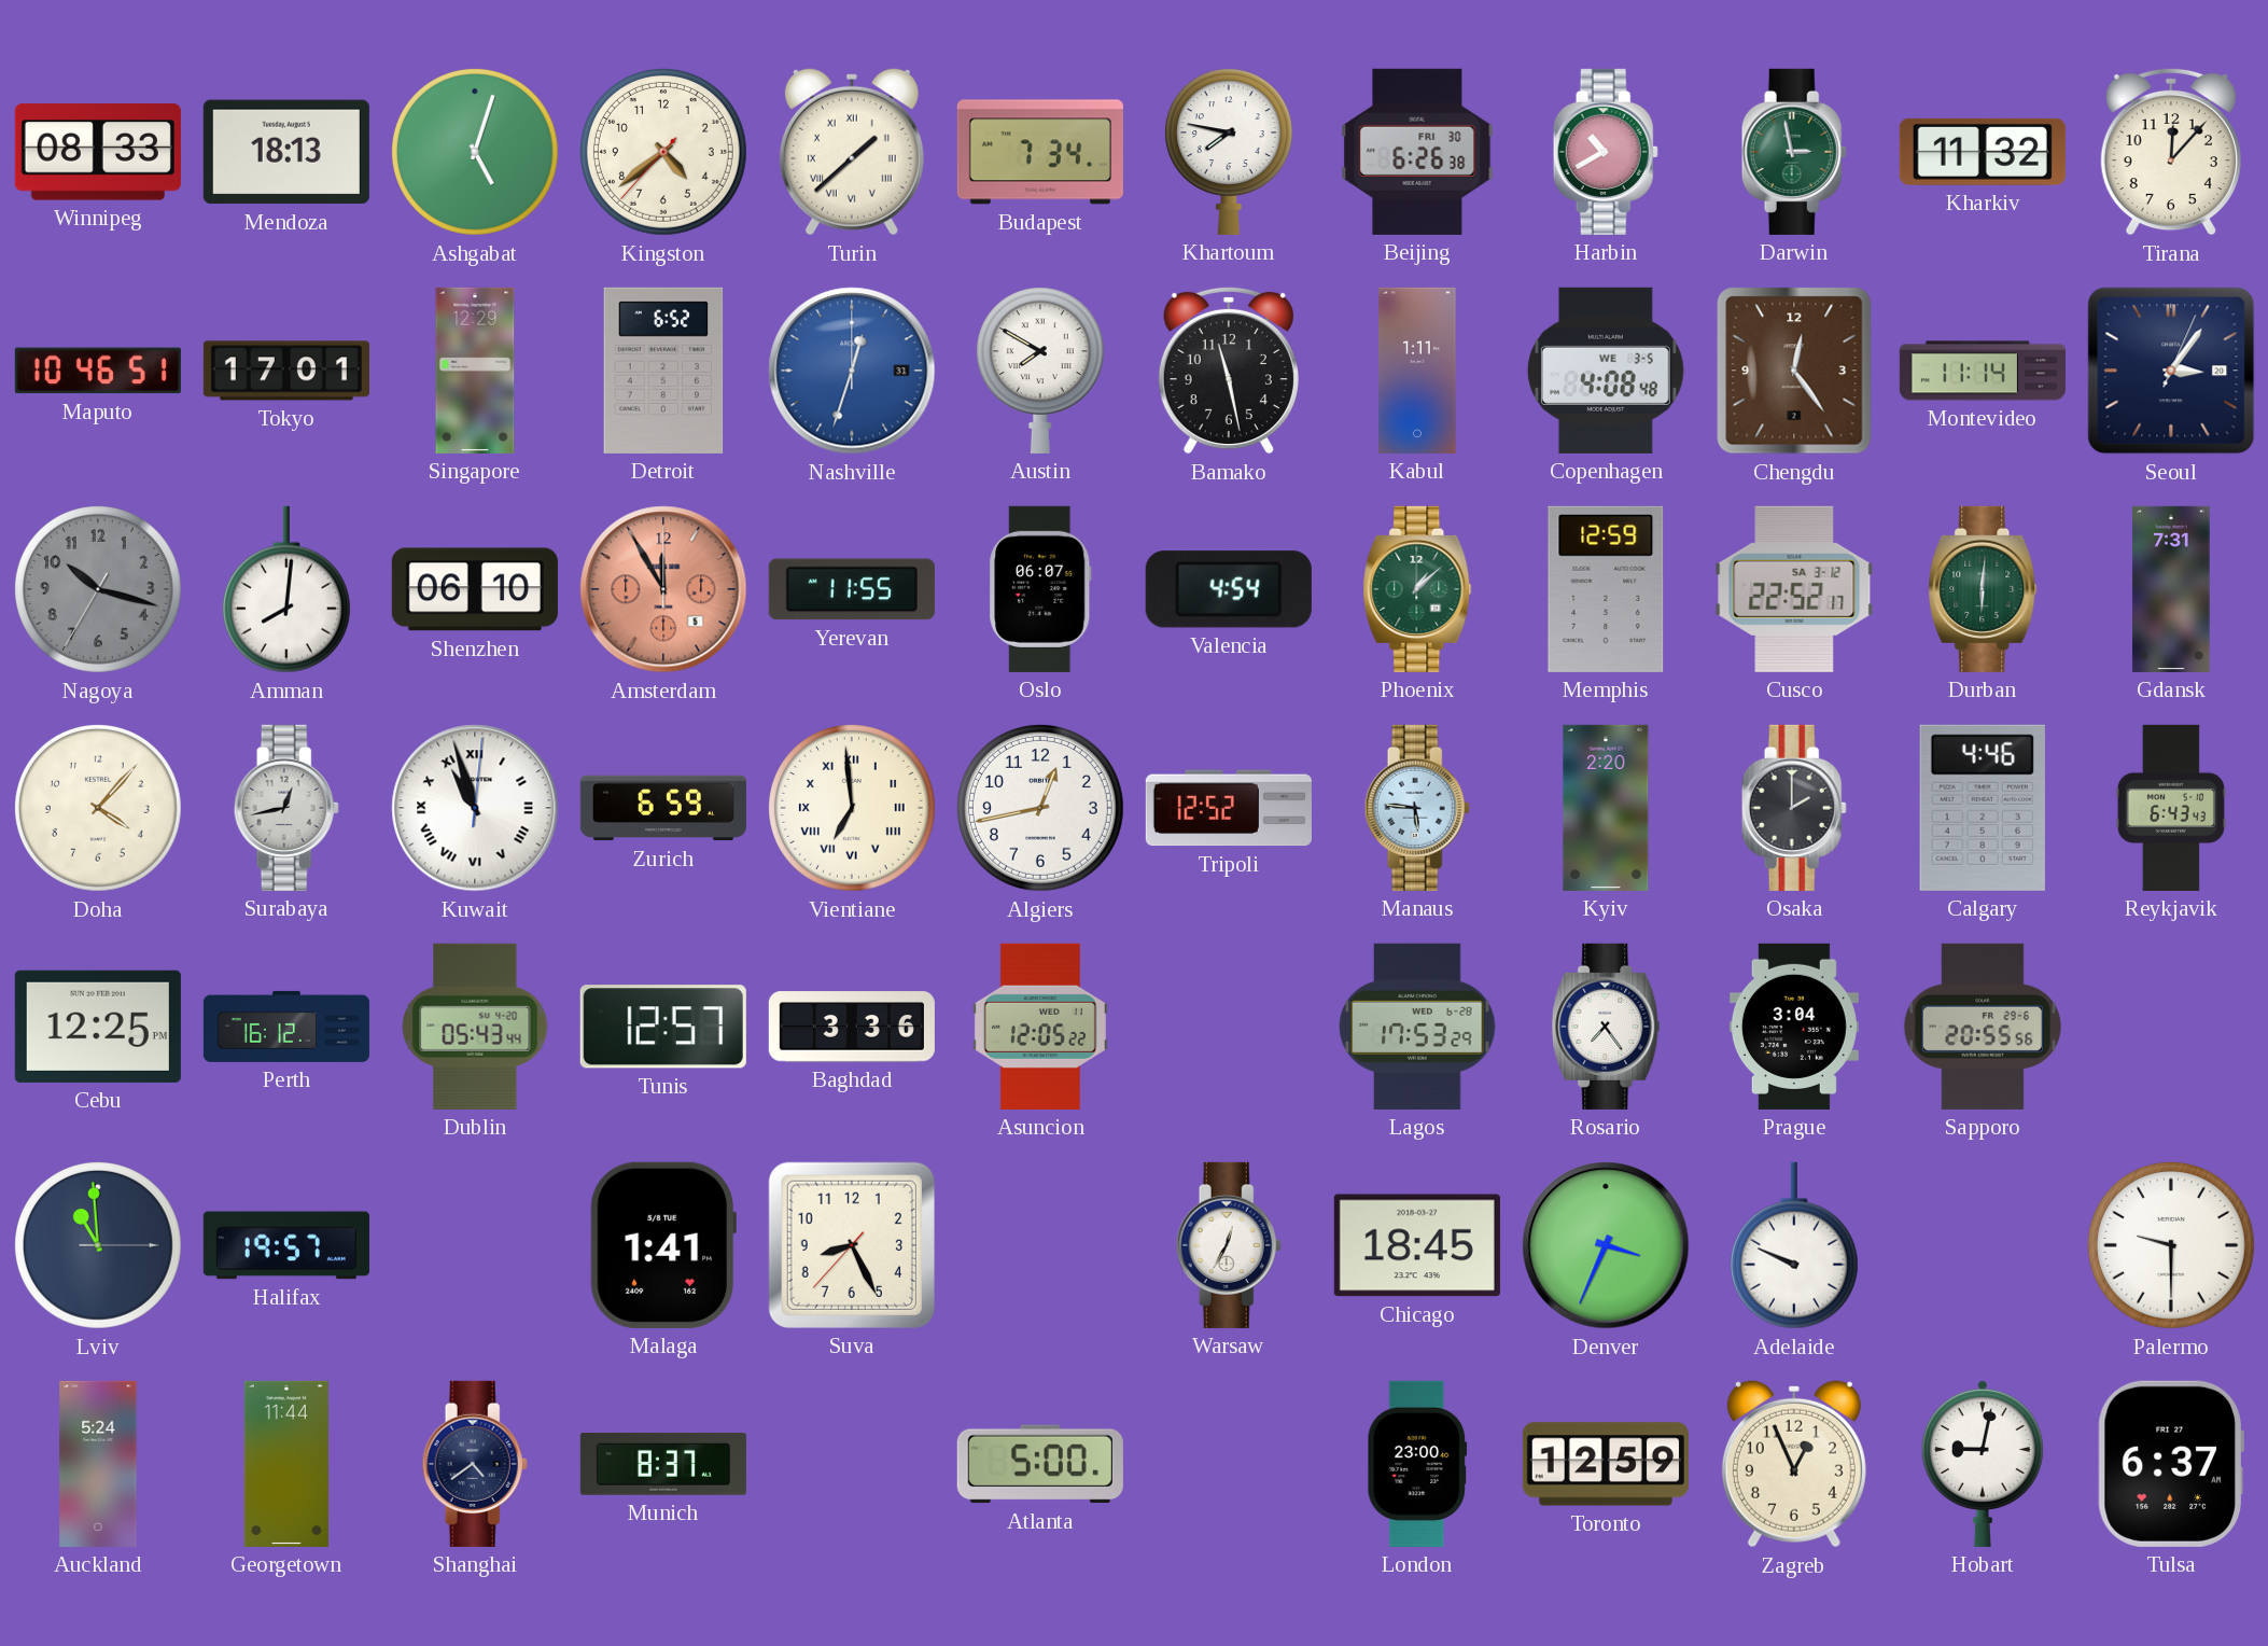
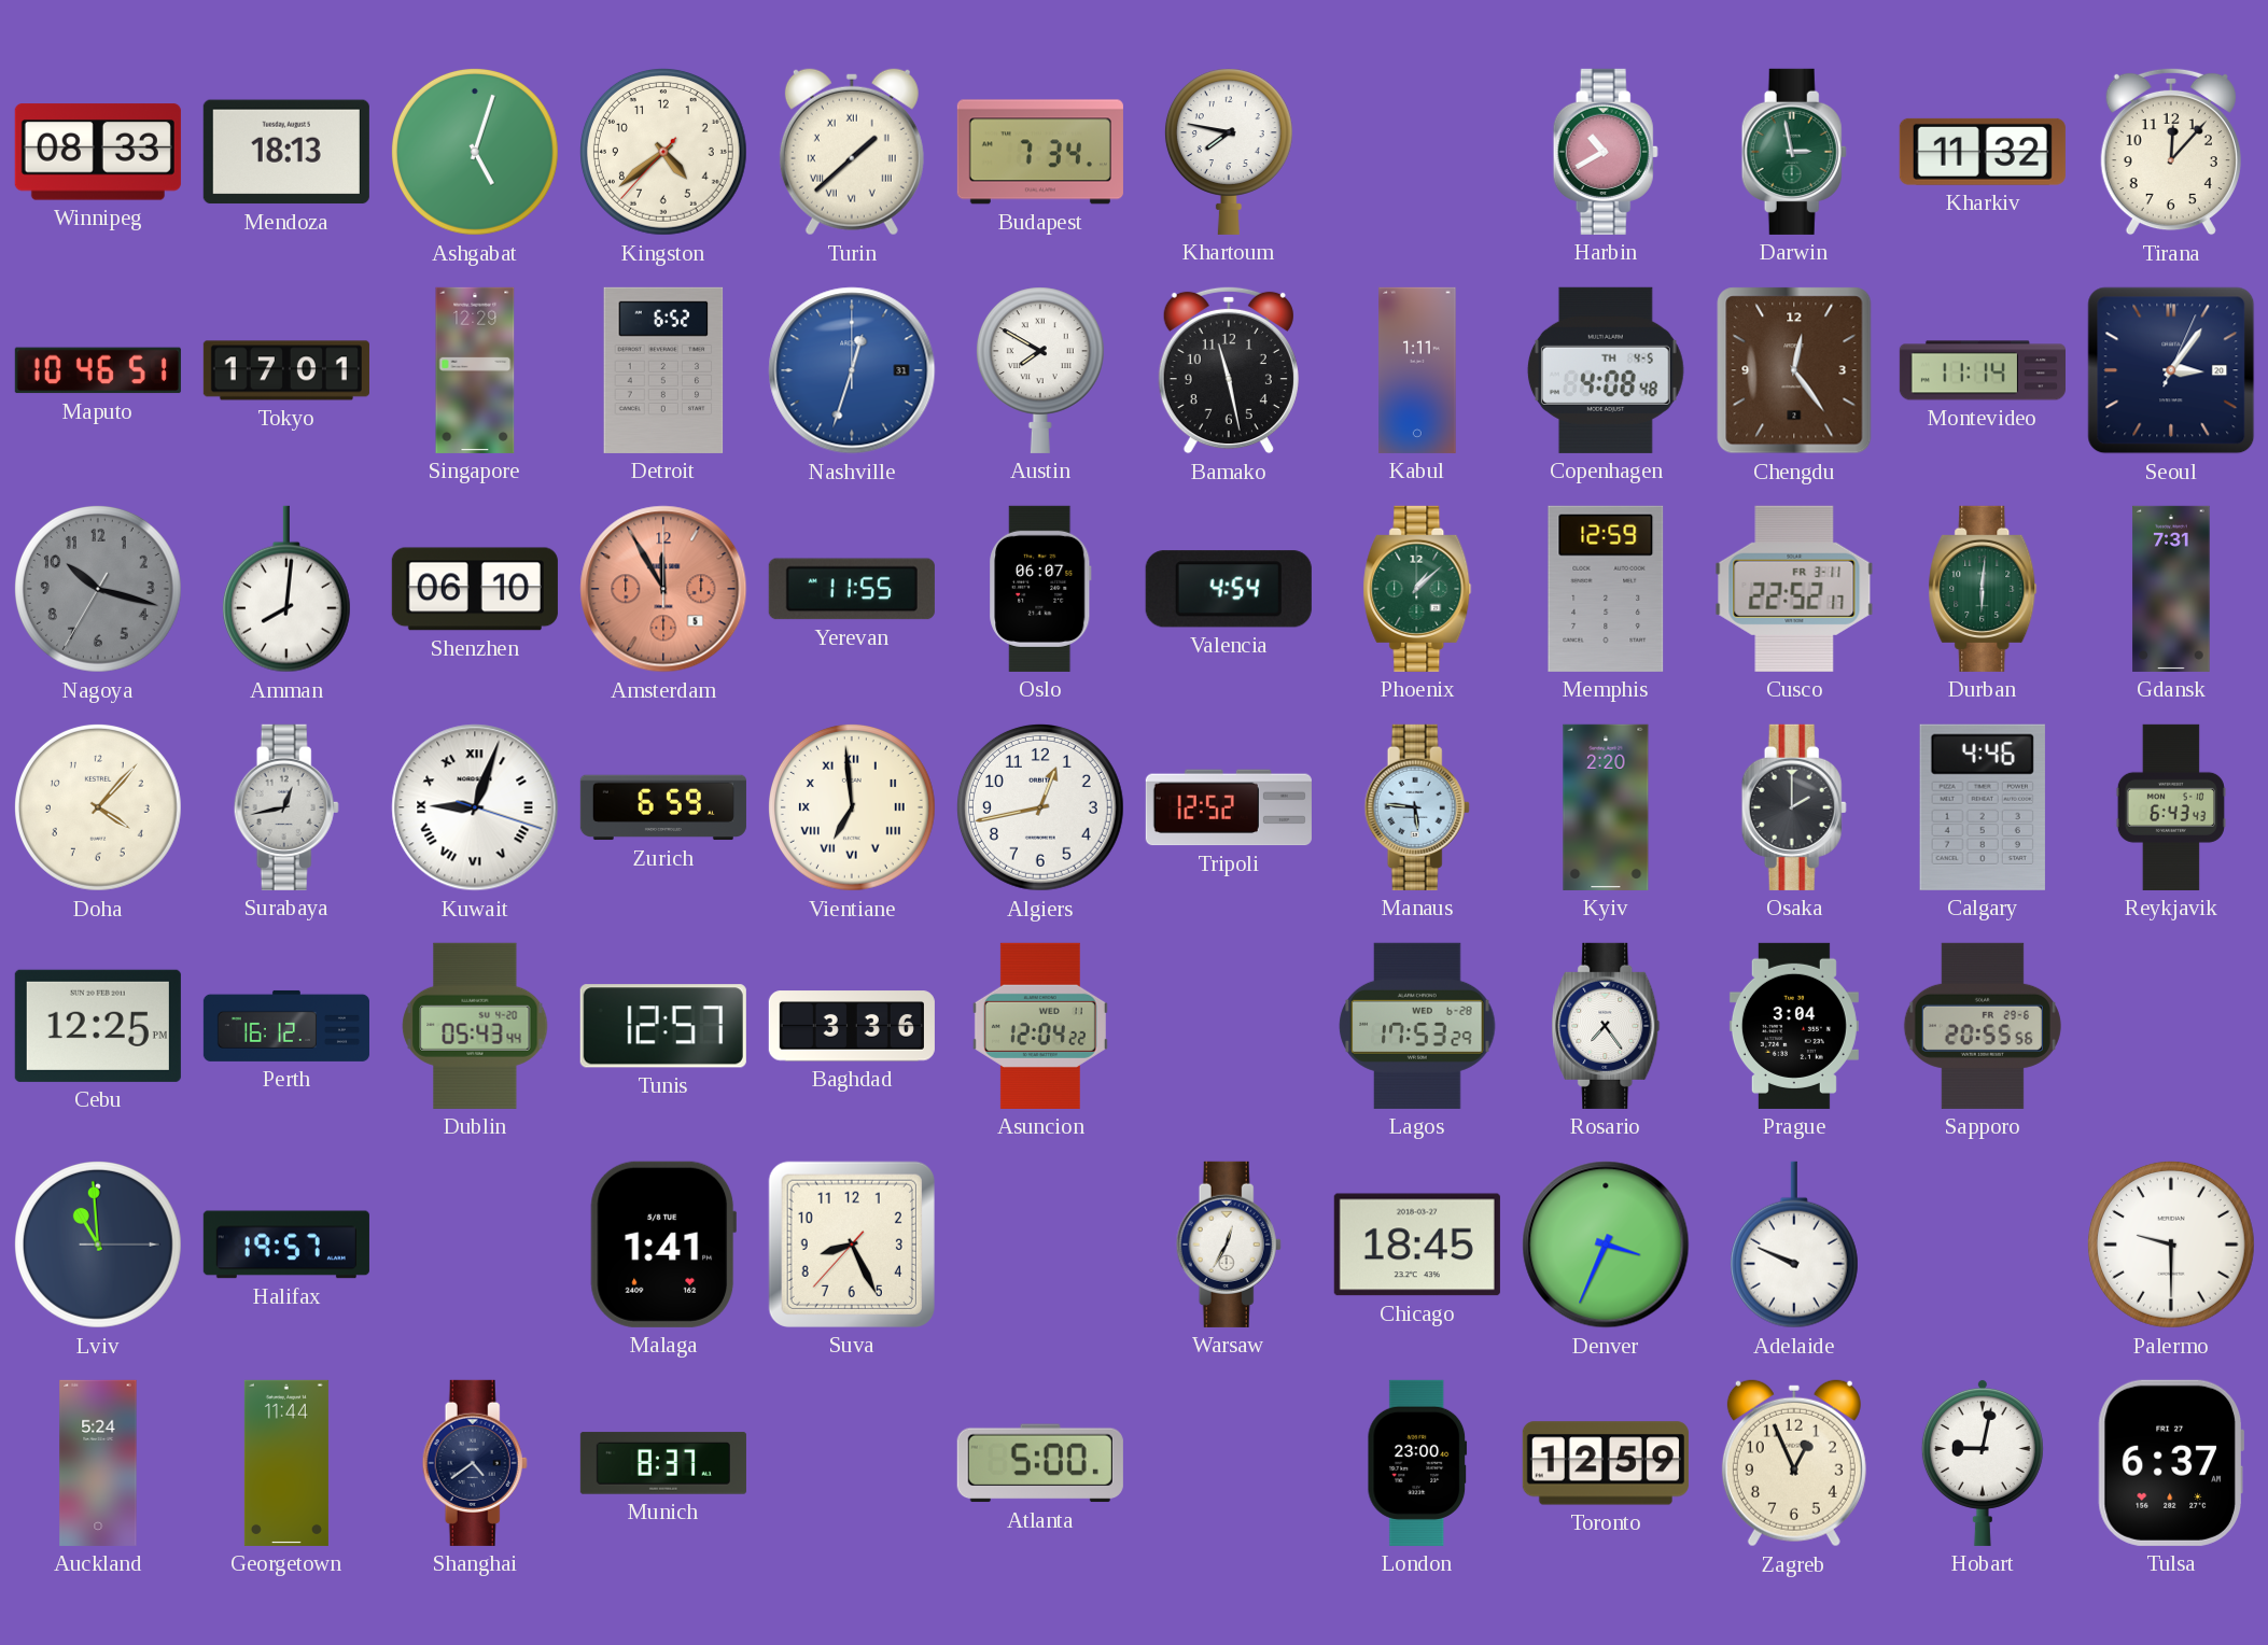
Beijing: 6:26 -> none (1417, 152)
Copenhagen date: WE 3-5 -> TH 4-5 (1606, 370)
Cusco date: SA 3-12 -> FR 3-11 (1794, 589)
Kuwait: 10:57 -> 9:03 (475, 807)
Asuncion: 12:05 -> 12:04 (1040, 1026)
